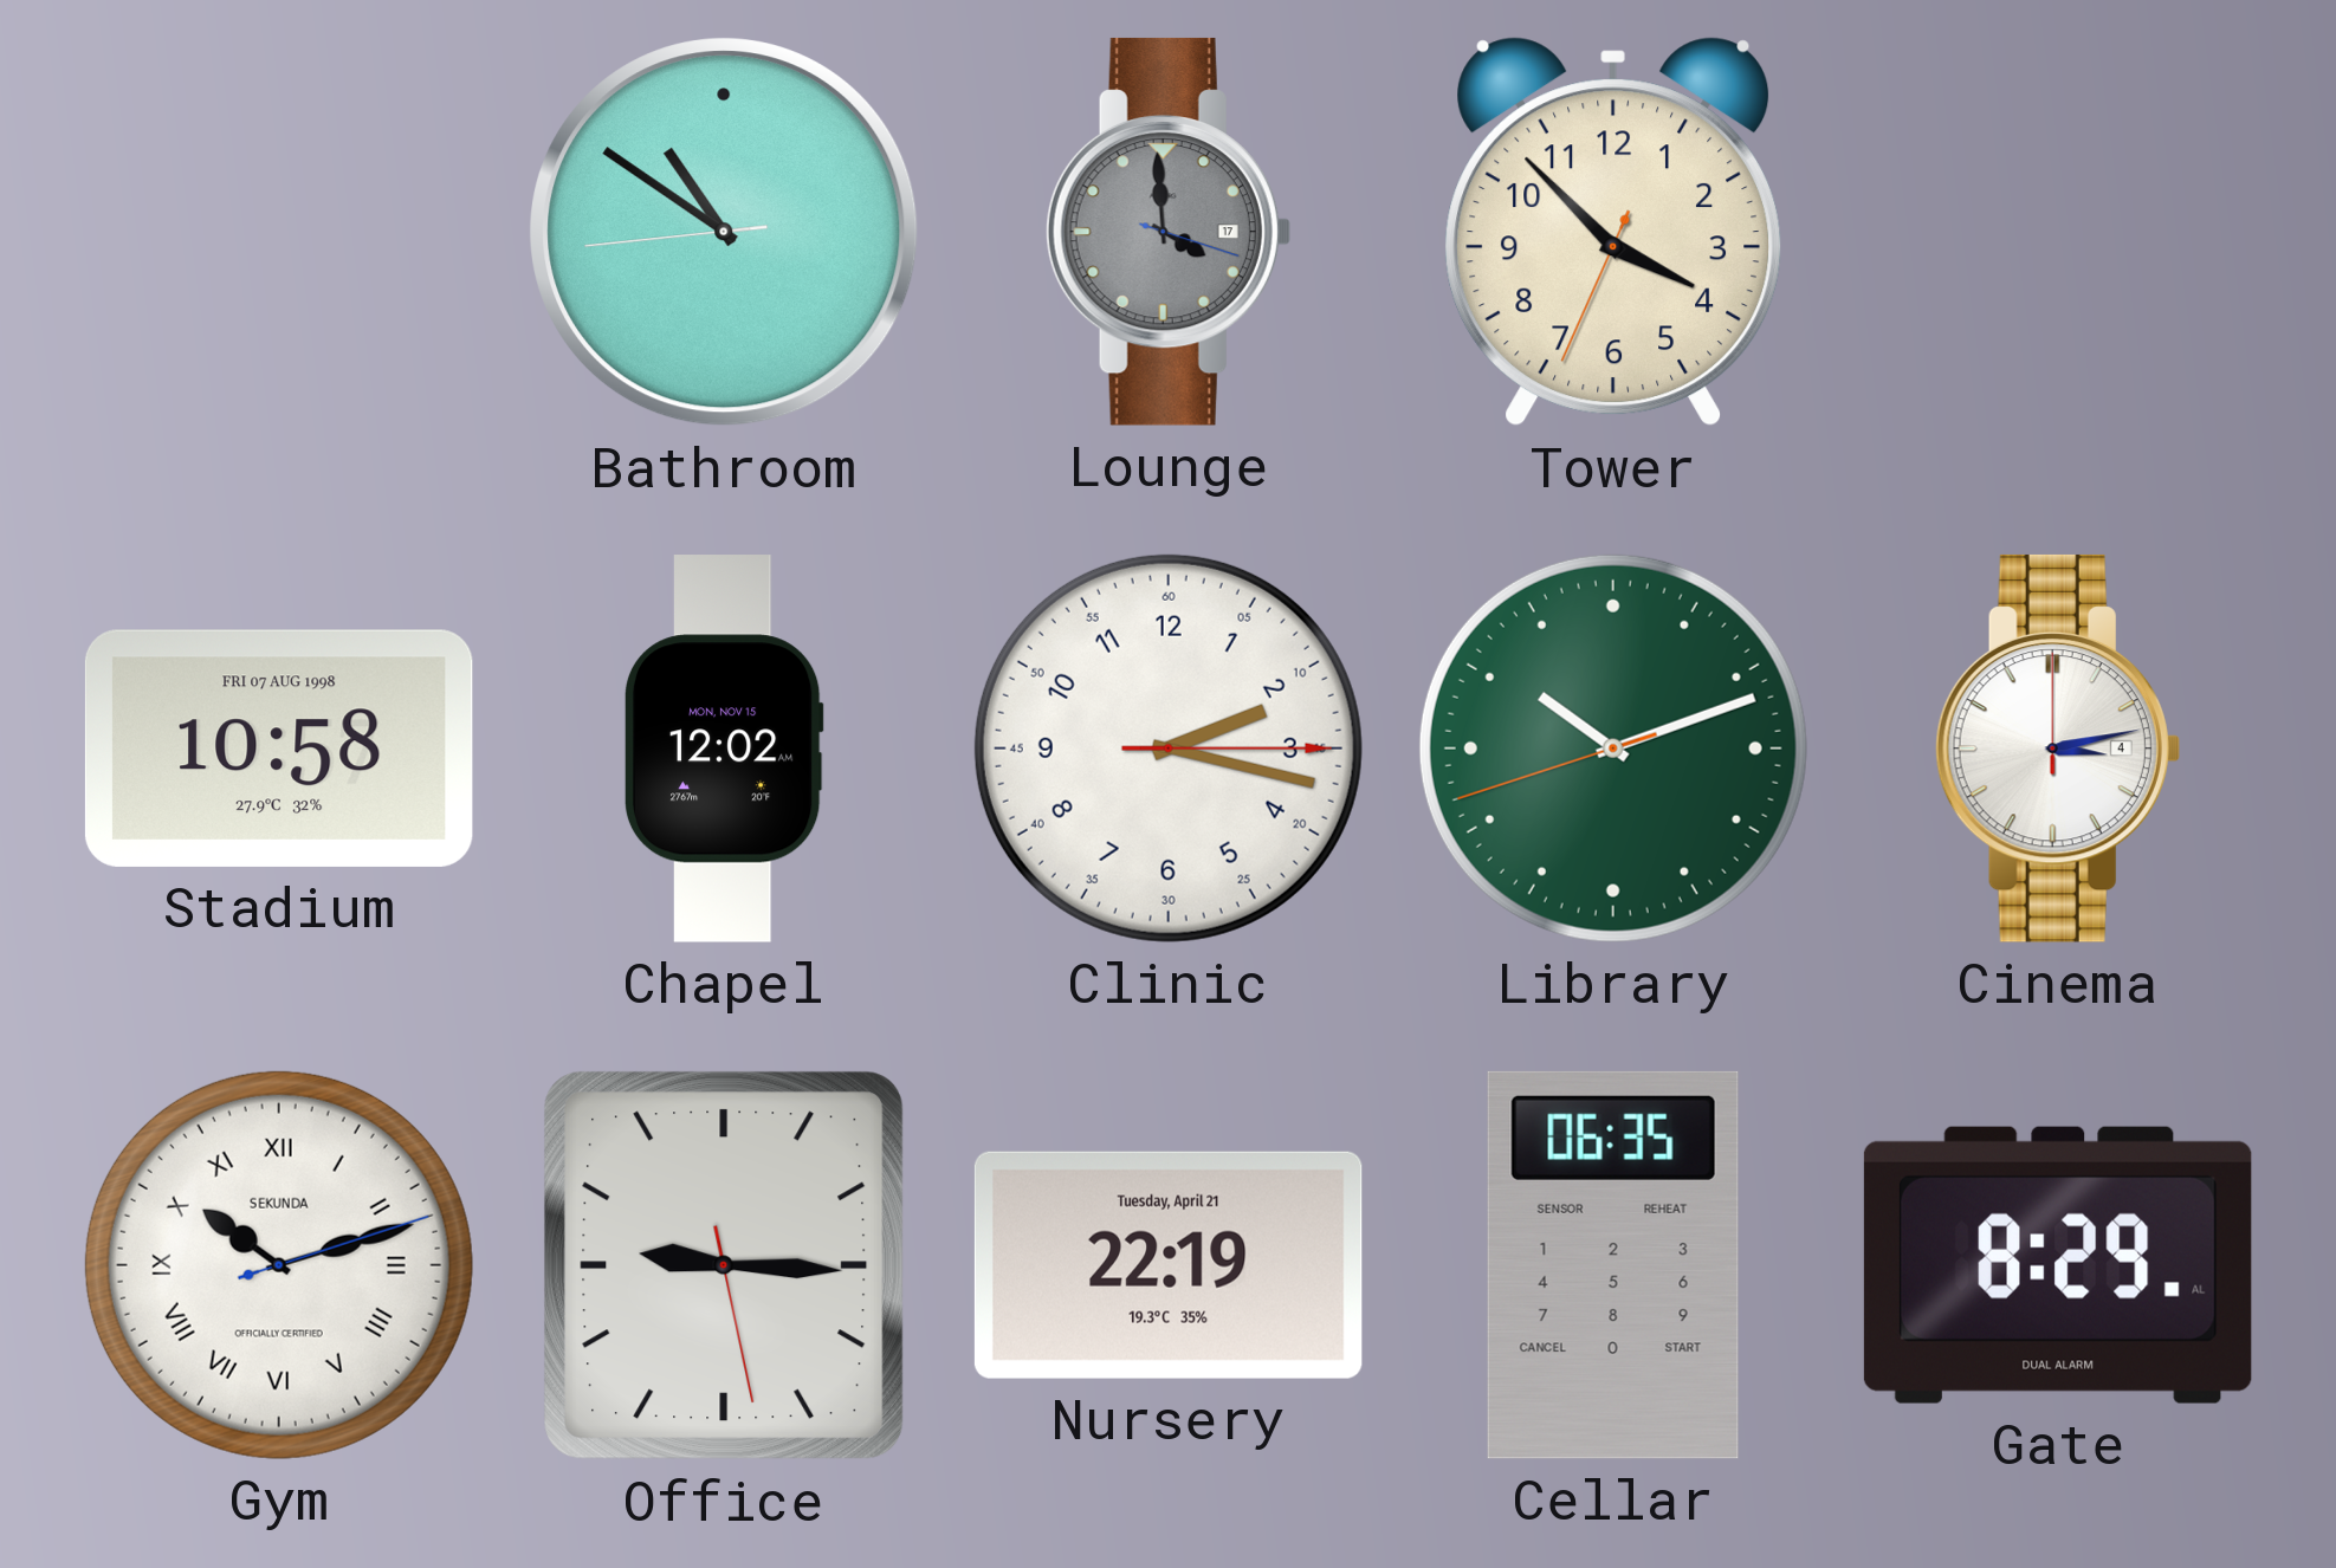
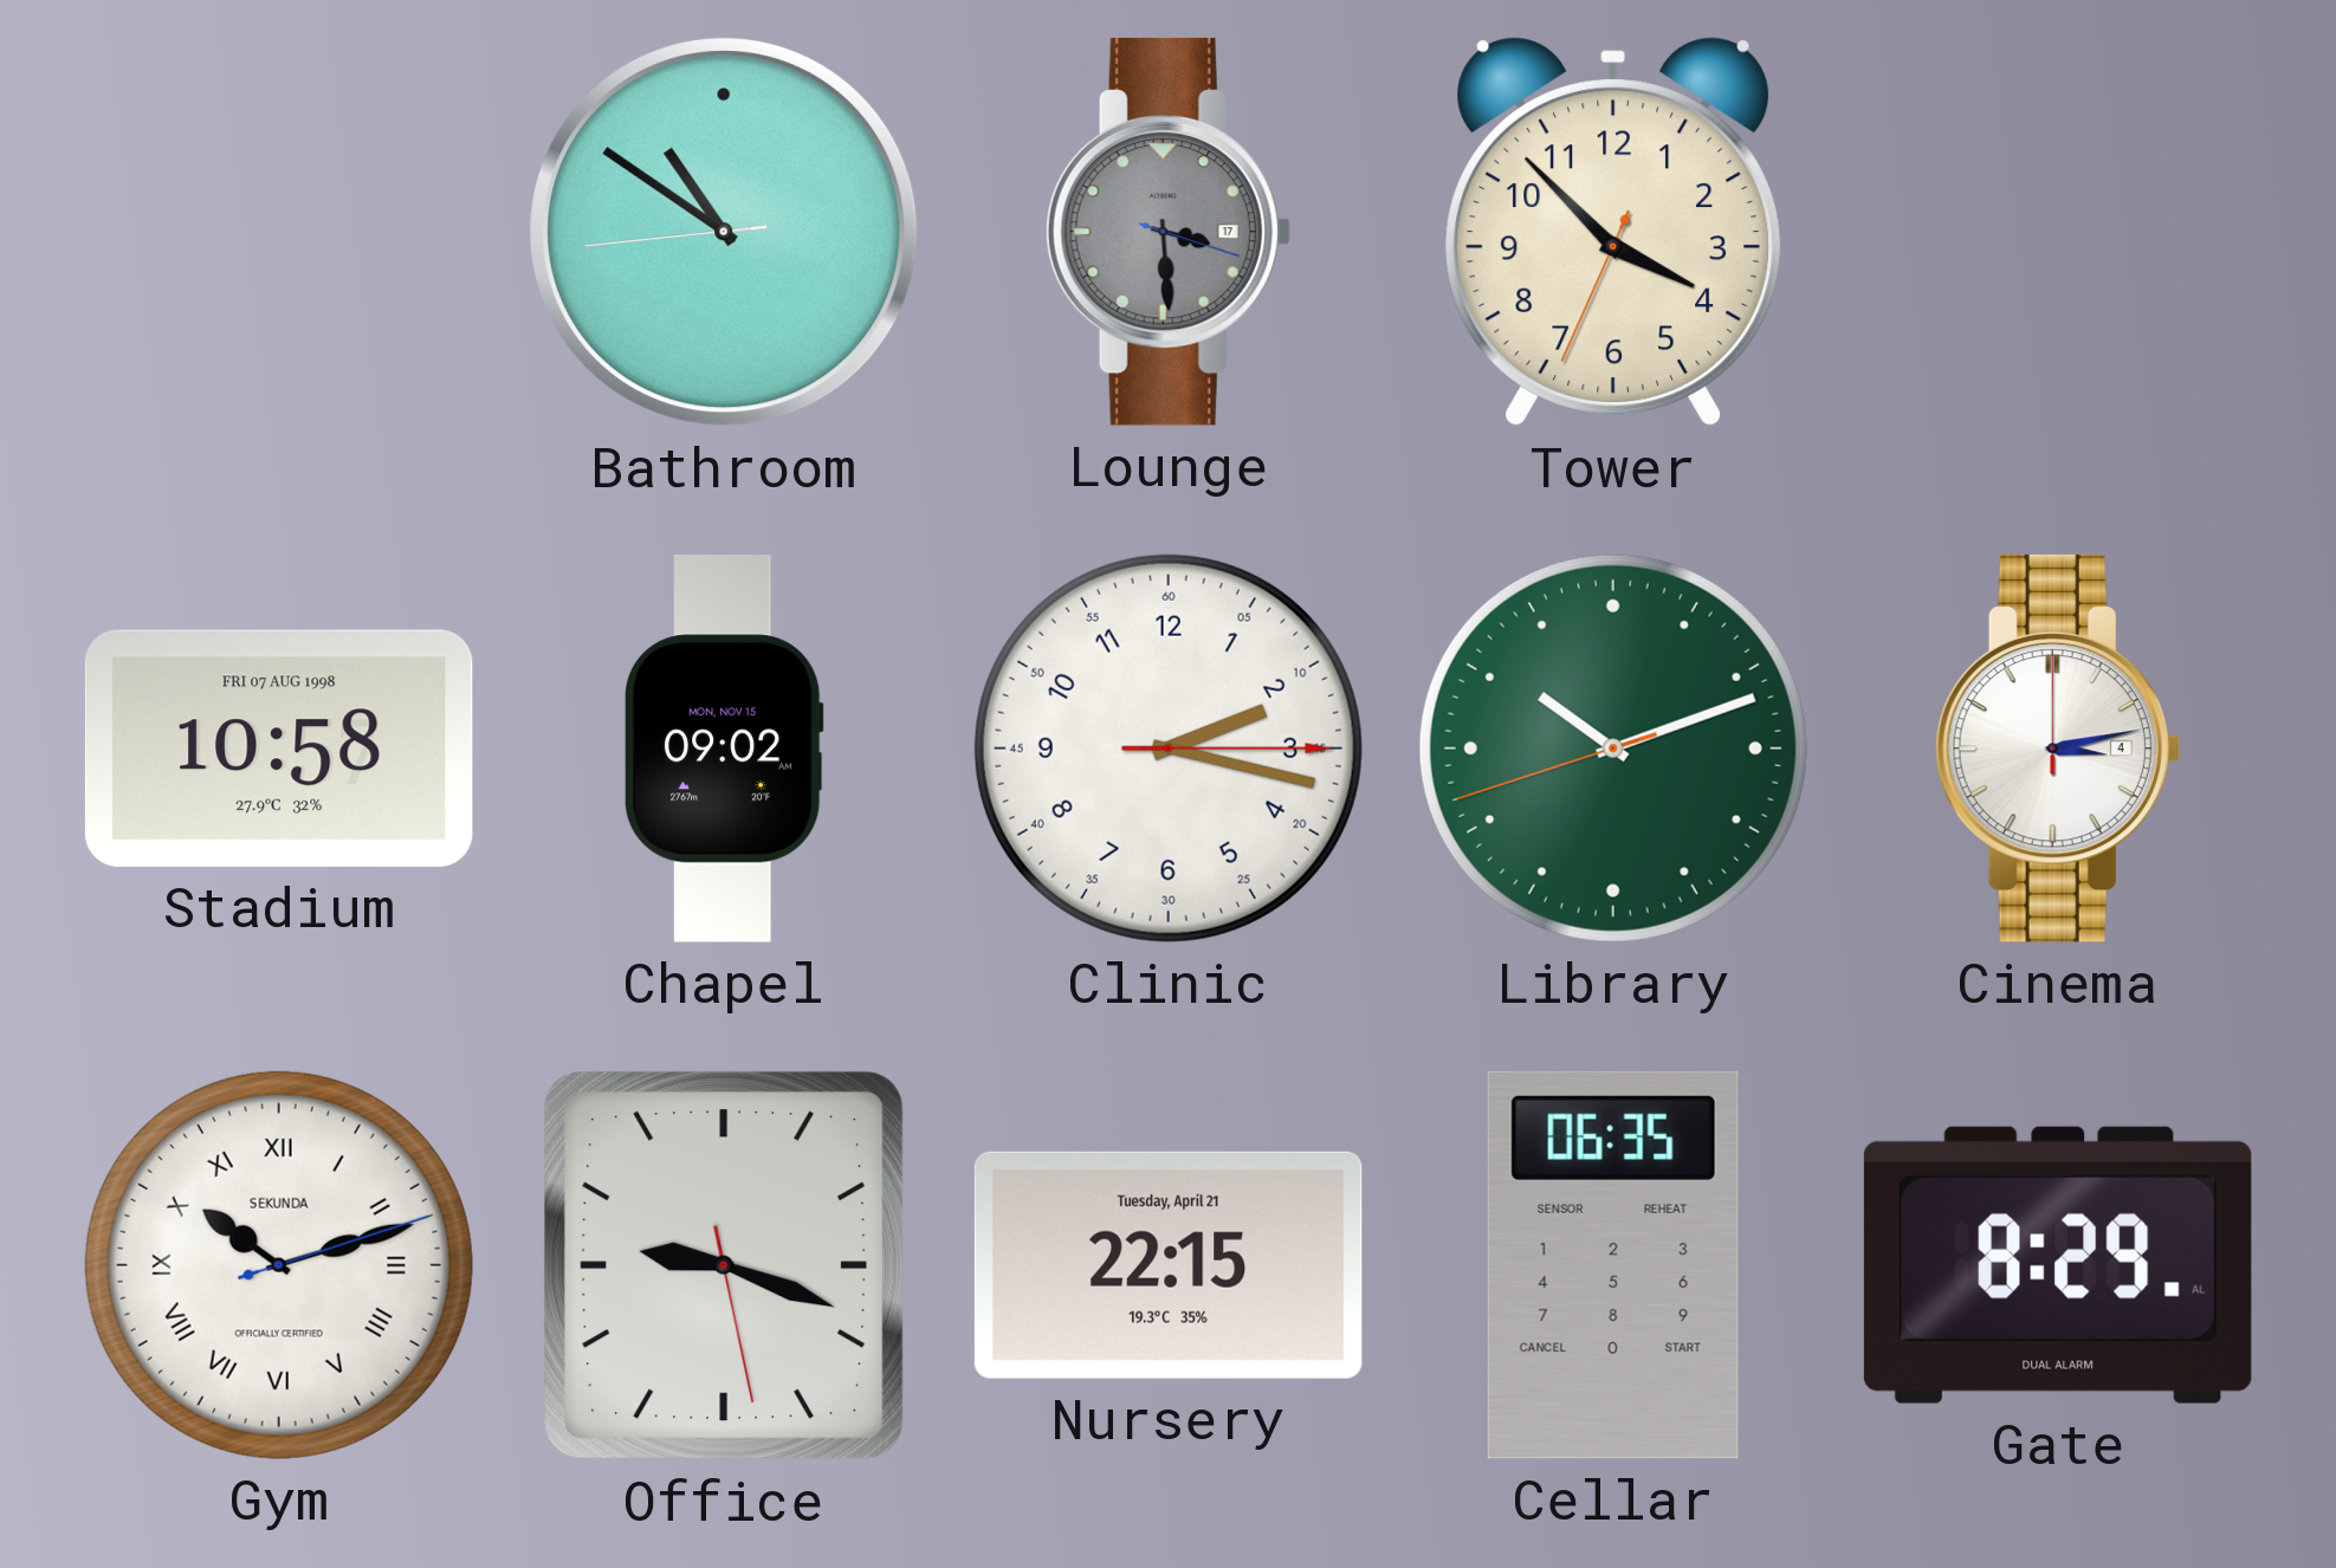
Lounge: 3:59 -> 3:29 (1169, 232)
Chapel: 12:02 -> 09:02 (724, 749)
Office: 9:15 -> 9:18 (724, 1265)
Nursery: 22:19 -> 22:15 (1169, 1265)
